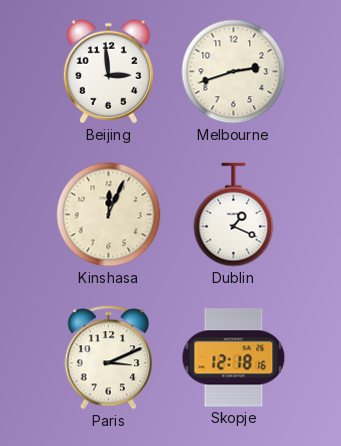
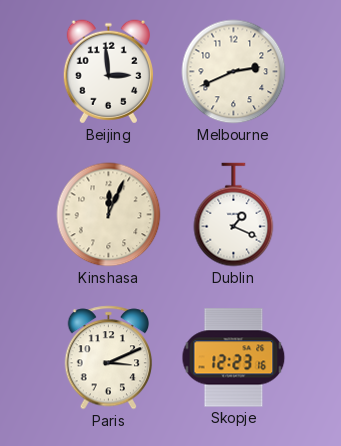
Melbourne: 2:42 -> 2:41 (234, 72)
Skopje: 12:18 -> 12:23 (234, 358)
